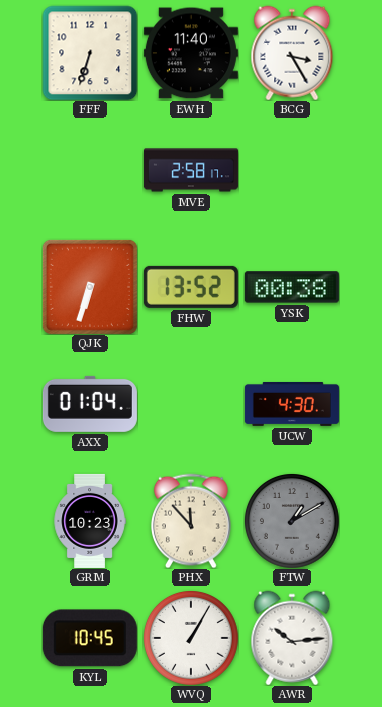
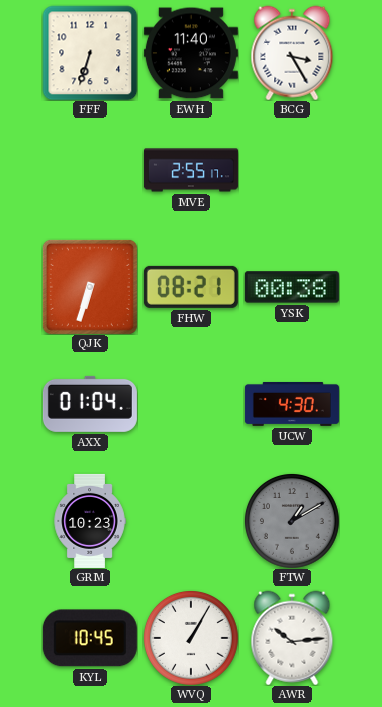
MVE: 2:58 -> 2:55 (191, 170)
FHW: 13:52 -> 08:21 (191, 287)
PHX: 11:53 -> none (191, 521)
